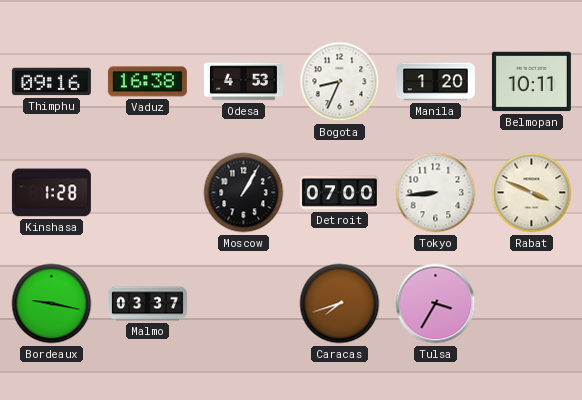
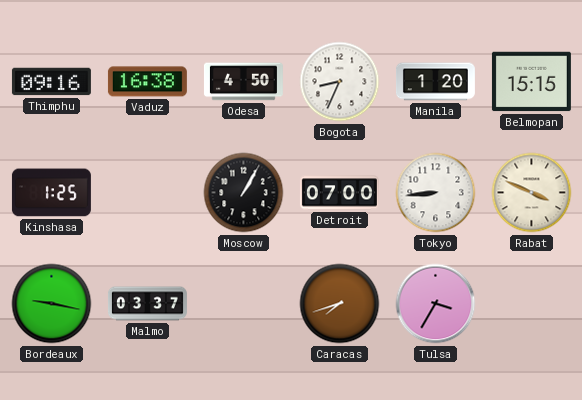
Odesa: 4:53 -> 4:50 (243, 82)
Belmopan: 10:11 -> 15:15 (531, 82)
Kinshasa: 1:28 -> 1:25 (51, 193)
